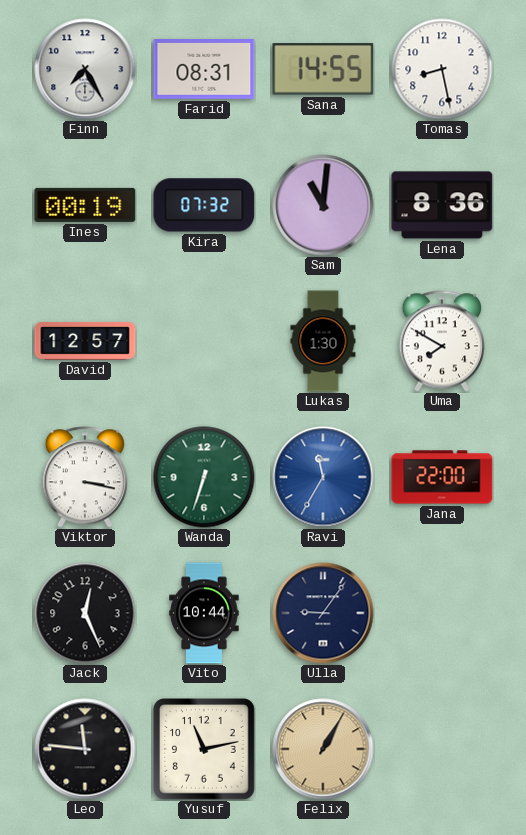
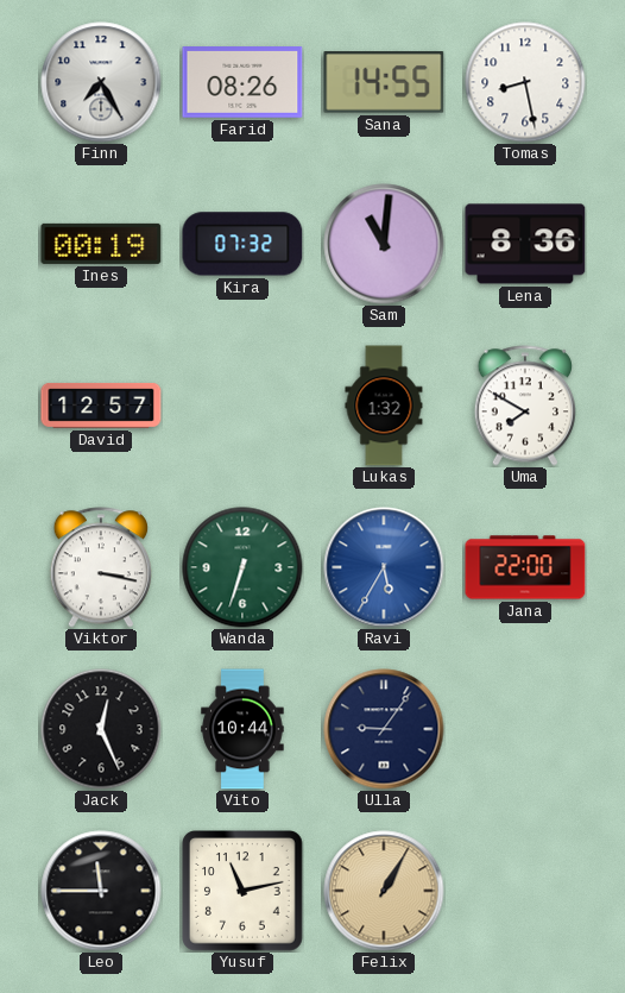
Farid: 08:31 -> 08:26 (242, 83)
Lukas: 1:30 -> 1:32 (384, 406)
Ravi: 11:35 -> 5:35 (384, 567)
Leo: 11:46 -> 11:45 (101, 891)
